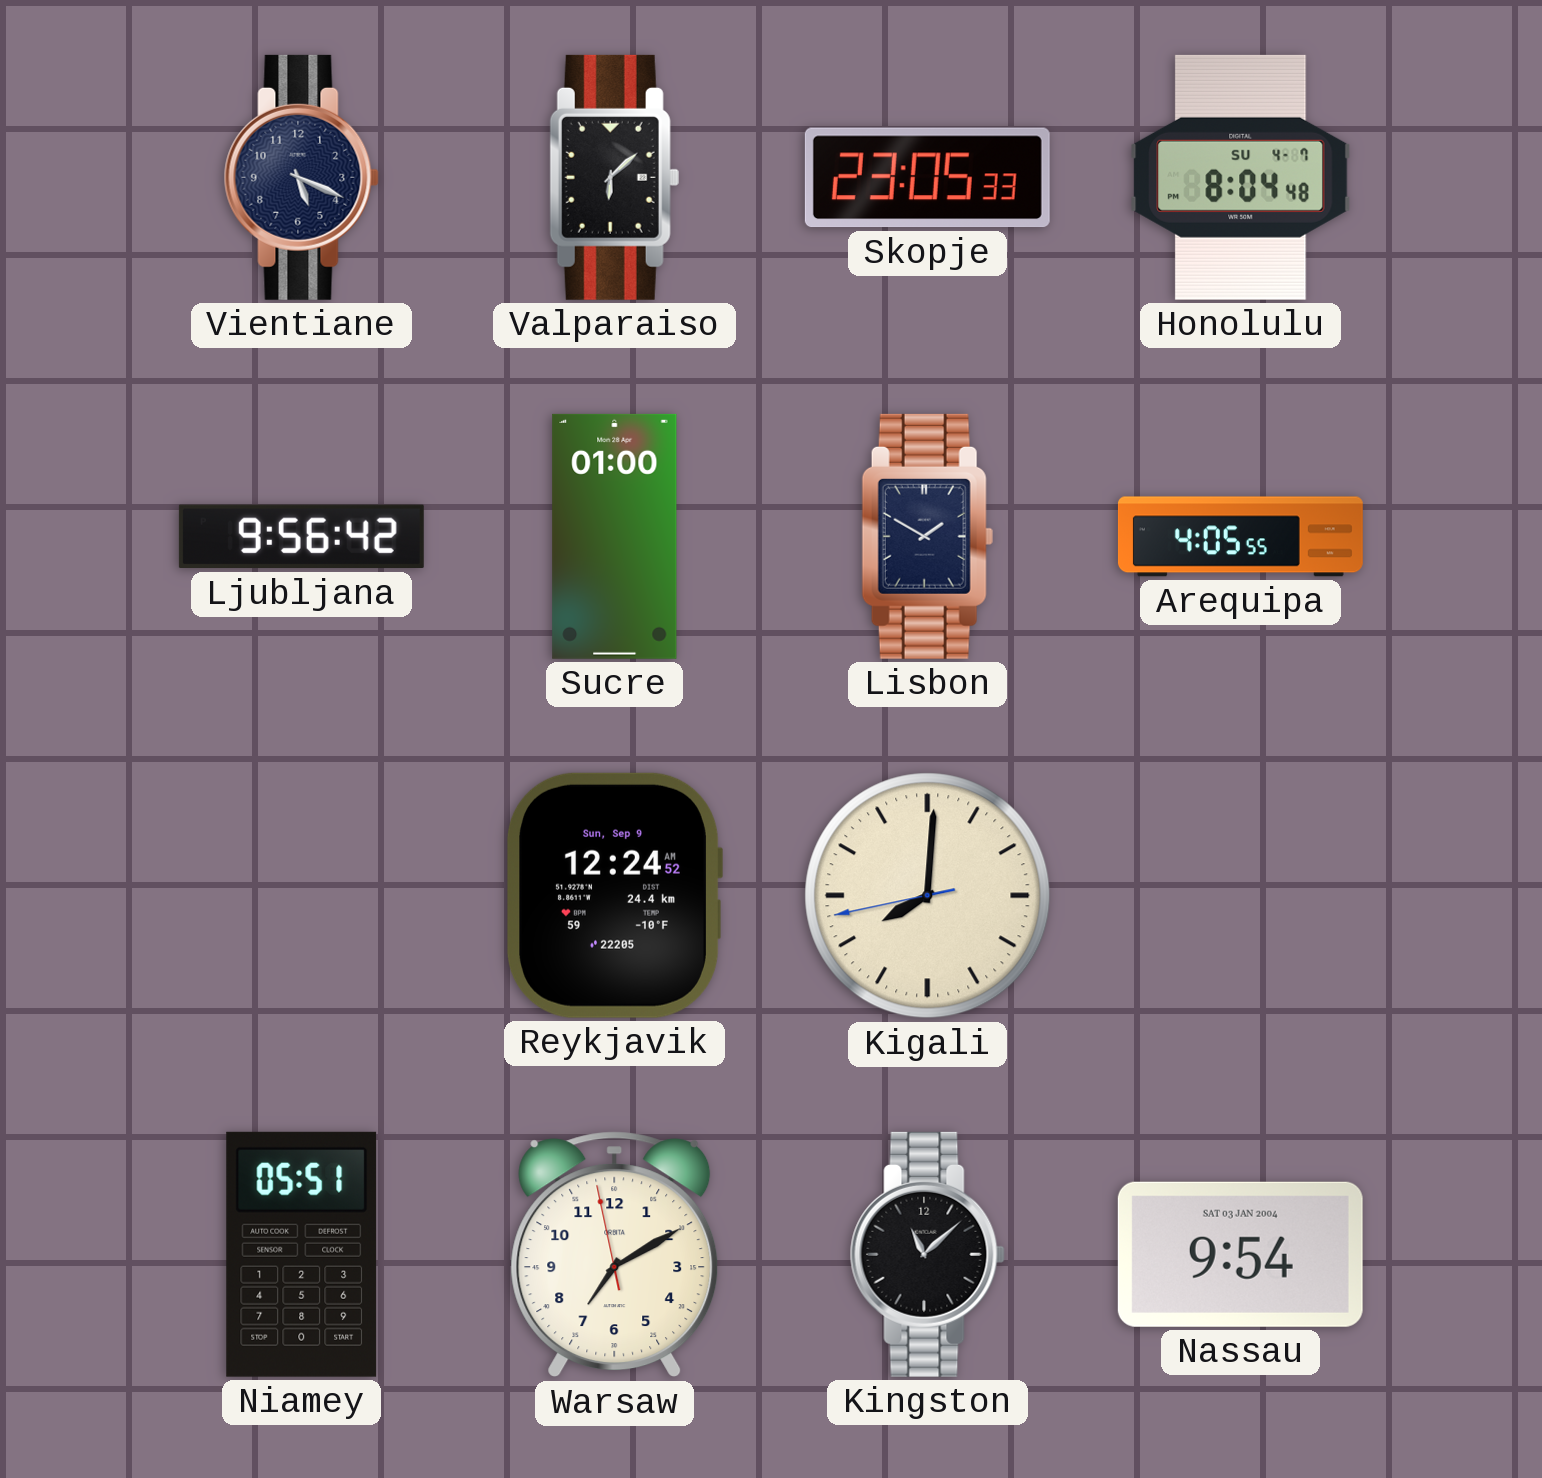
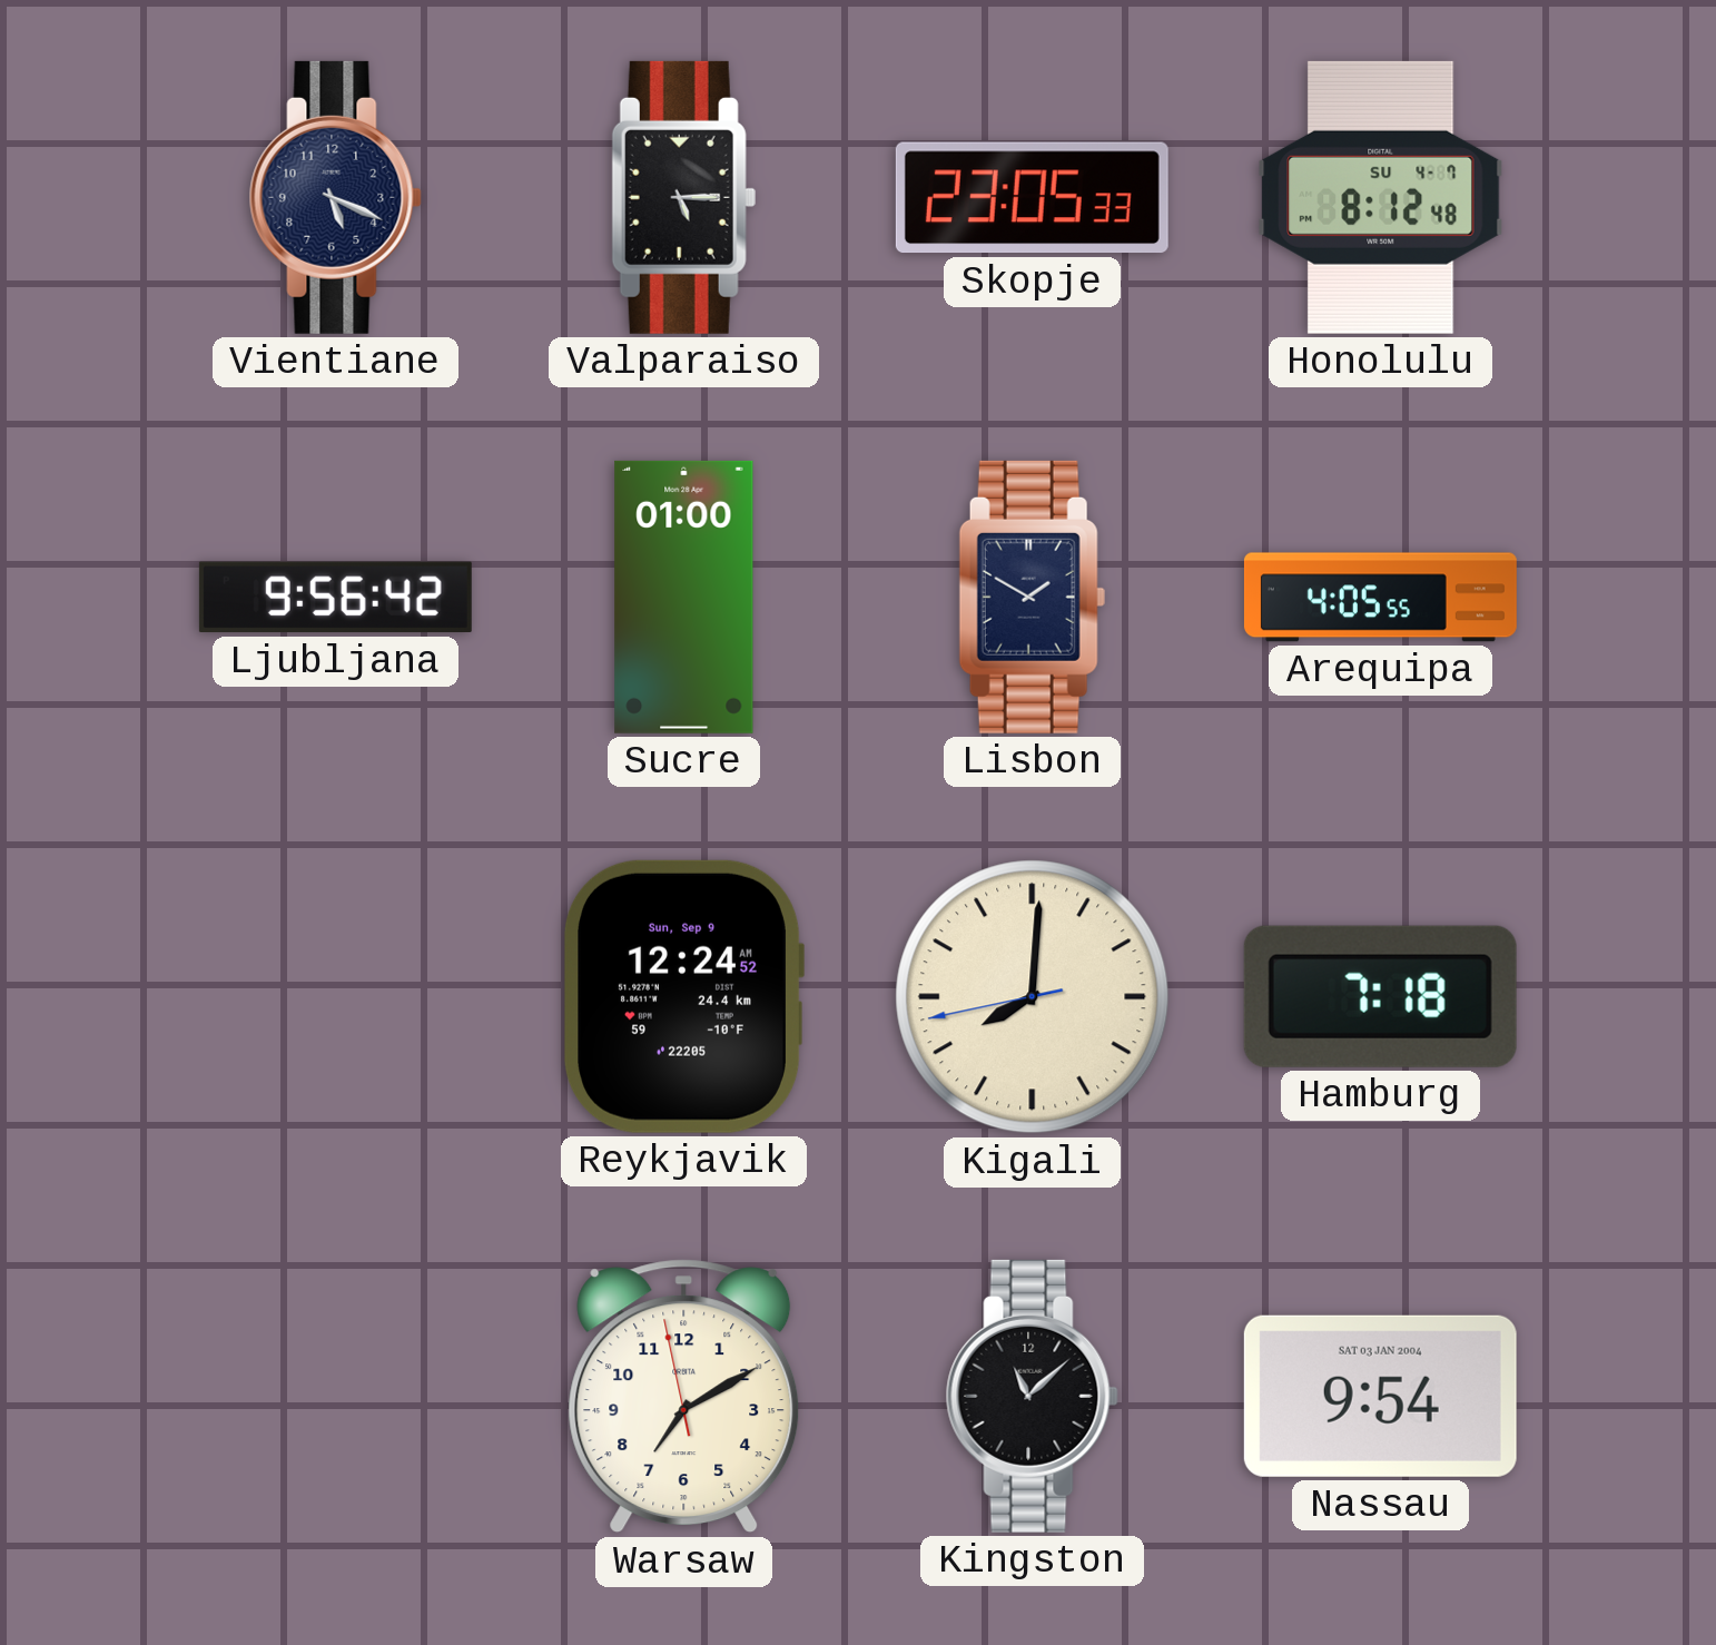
Valparaiso: 6:08 -> 5:15 (683, 197)
Honolulu: 8:04 -> 8:12 (1381, 197)
Hamburg: none -> 7:18 (1380, 996)
Niamey: 05:51 -> none (302, 1254)
